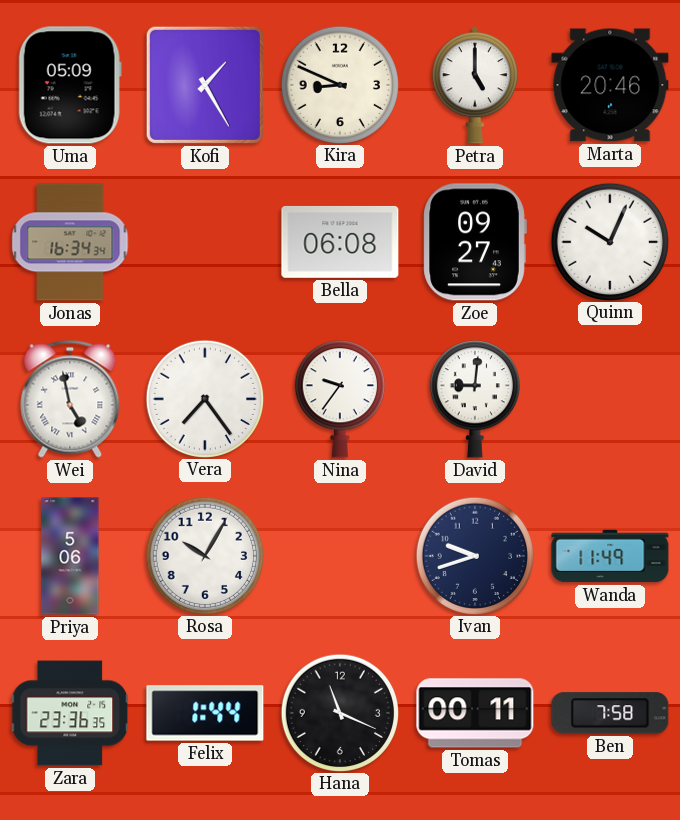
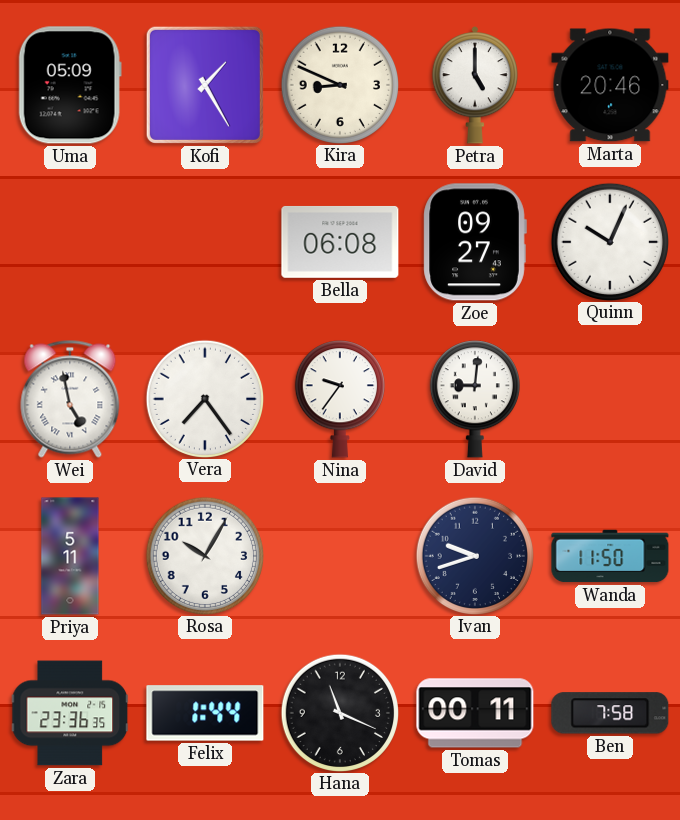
Jonas: 16:34 -> none (70, 242)
Priya: 5:06 -> 5:11 (70, 556)
Wanda: 11:49 -> 11:50 (610, 556)
